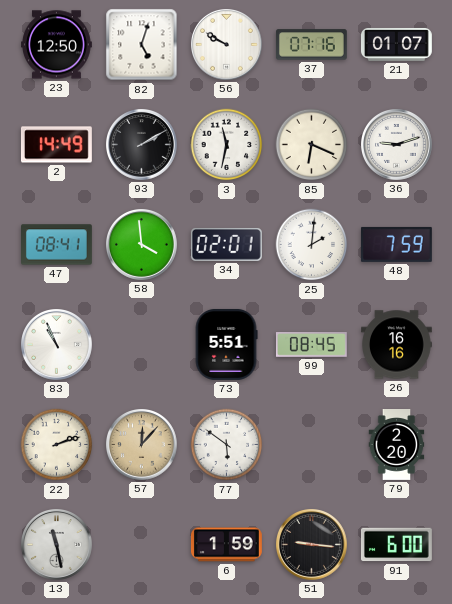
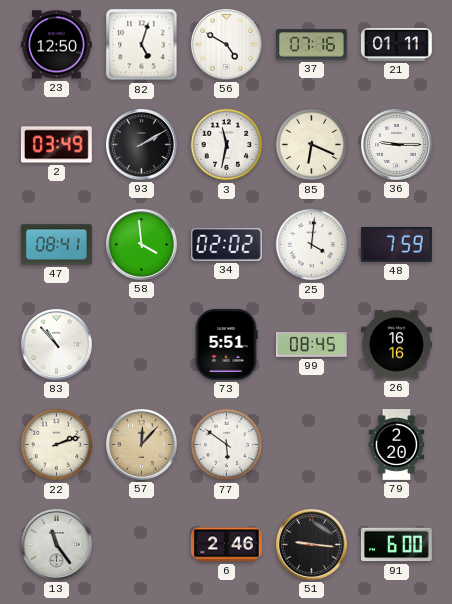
56: 9:50 -> 4:50 (227, 45)
21: 01:07 -> 01:11 (396, 44)
2: 14:49 -> 03:49 (56, 145)
36: 9:12 -> 9:15 (397, 145)
34: 02:01 -> 02:02 (226, 244)
25: 2:01 -> 4:01 (312, 245)
83: 10:56 -> 10:53 (57, 345)
13: 11:28 -> 11:24 (57, 545)
6: 1:59 -> 2:46 (227, 545)
